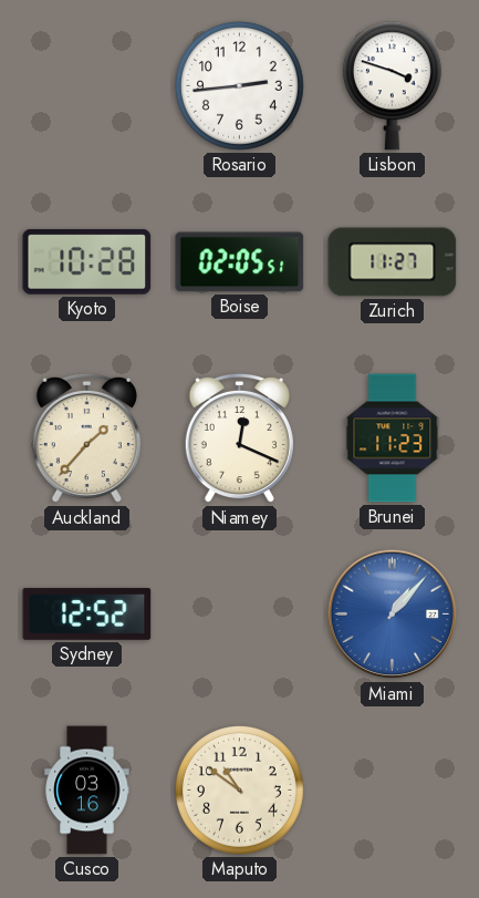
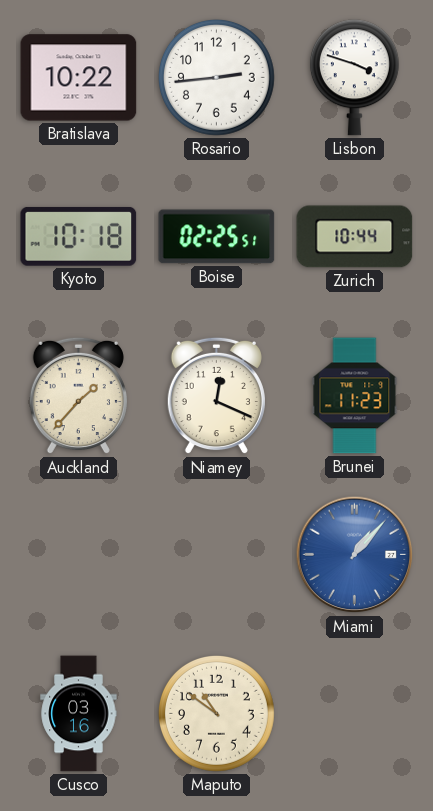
Bratislava: none -> 10:22 (79, 78)
Kyoto: 10:28 -> 10:18 (79, 236)
Boise: 02:05 -> 02:25 (217, 237)
Zurich: 11:27 -> 10:44 (355, 237)
Sydney: 12:52 -> none (87, 613)
